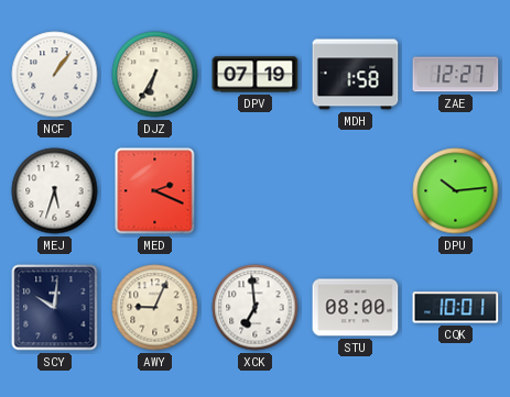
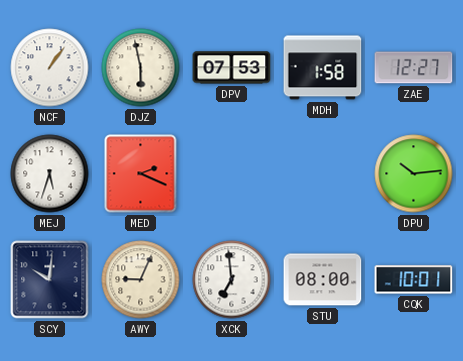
DJZ: 6:35 -> 5:58 (141, 68)
DPV: 07:19 -> 07:53 (232, 68)
